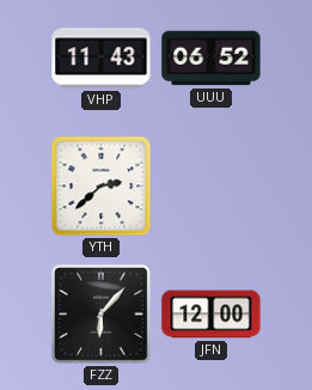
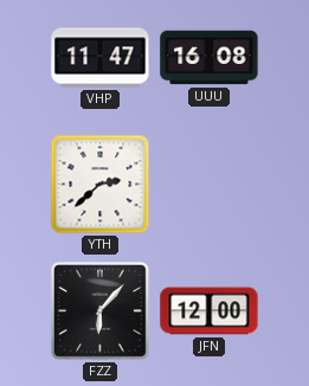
VHP: 11:43 -> 11:47 (101, 58)
UUU: 06:52 -> 16:08 (210, 58)
